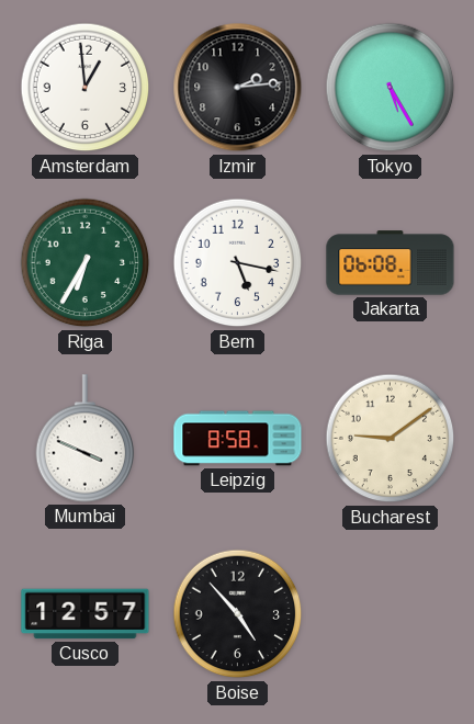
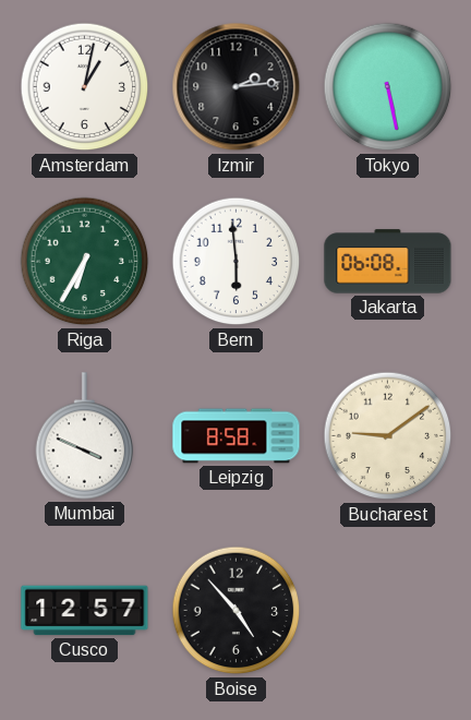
Amsterdam: 12:59 -> 1:02 (85, 87)
Tokyo: 5:25 -> 5:28 (388, 87)
Bern: 5:17 -> 5:59 (237, 262)
